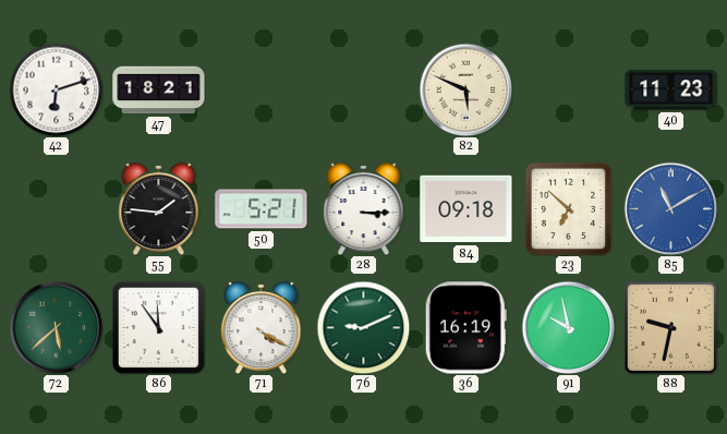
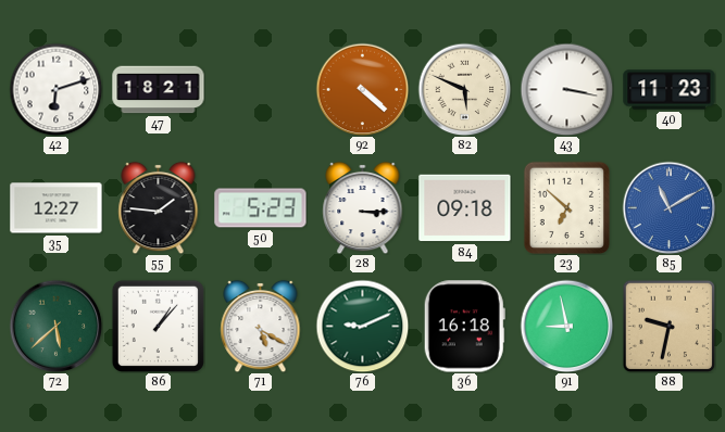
92: none -> 4:22 (362, 89)
43: none -> 3:17 (566, 89)
35: none -> 12:27 (57, 208)
50: 5:21 -> 5:23 (261, 208)
86: 11:54 -> 1:07 (158, 326)
71: 4:20 -> 5:20 (261, 326)
36: 16:19 -> 16:18 (464, 327)
91: 9:58 -> 8:58 (566, 326)
